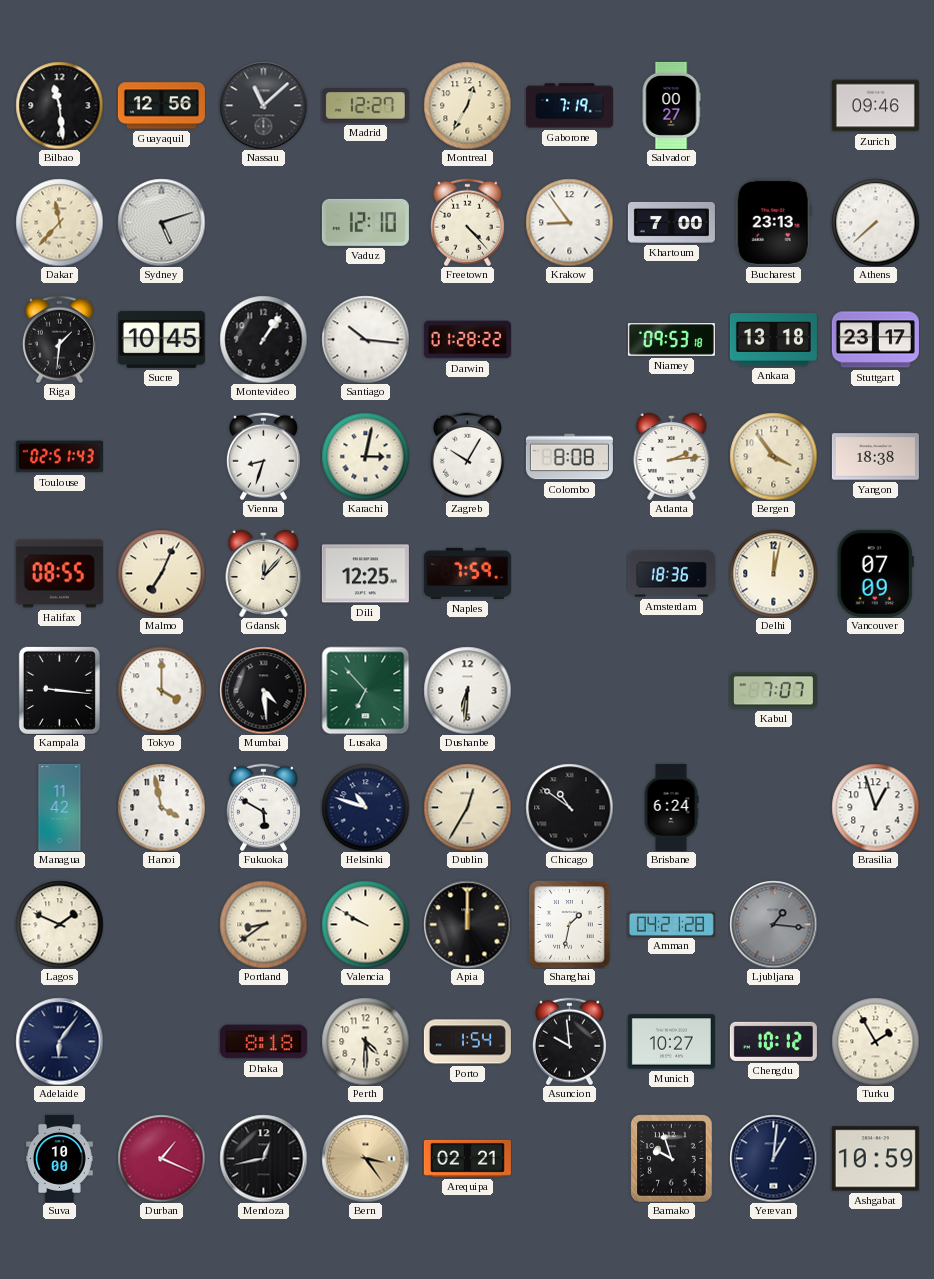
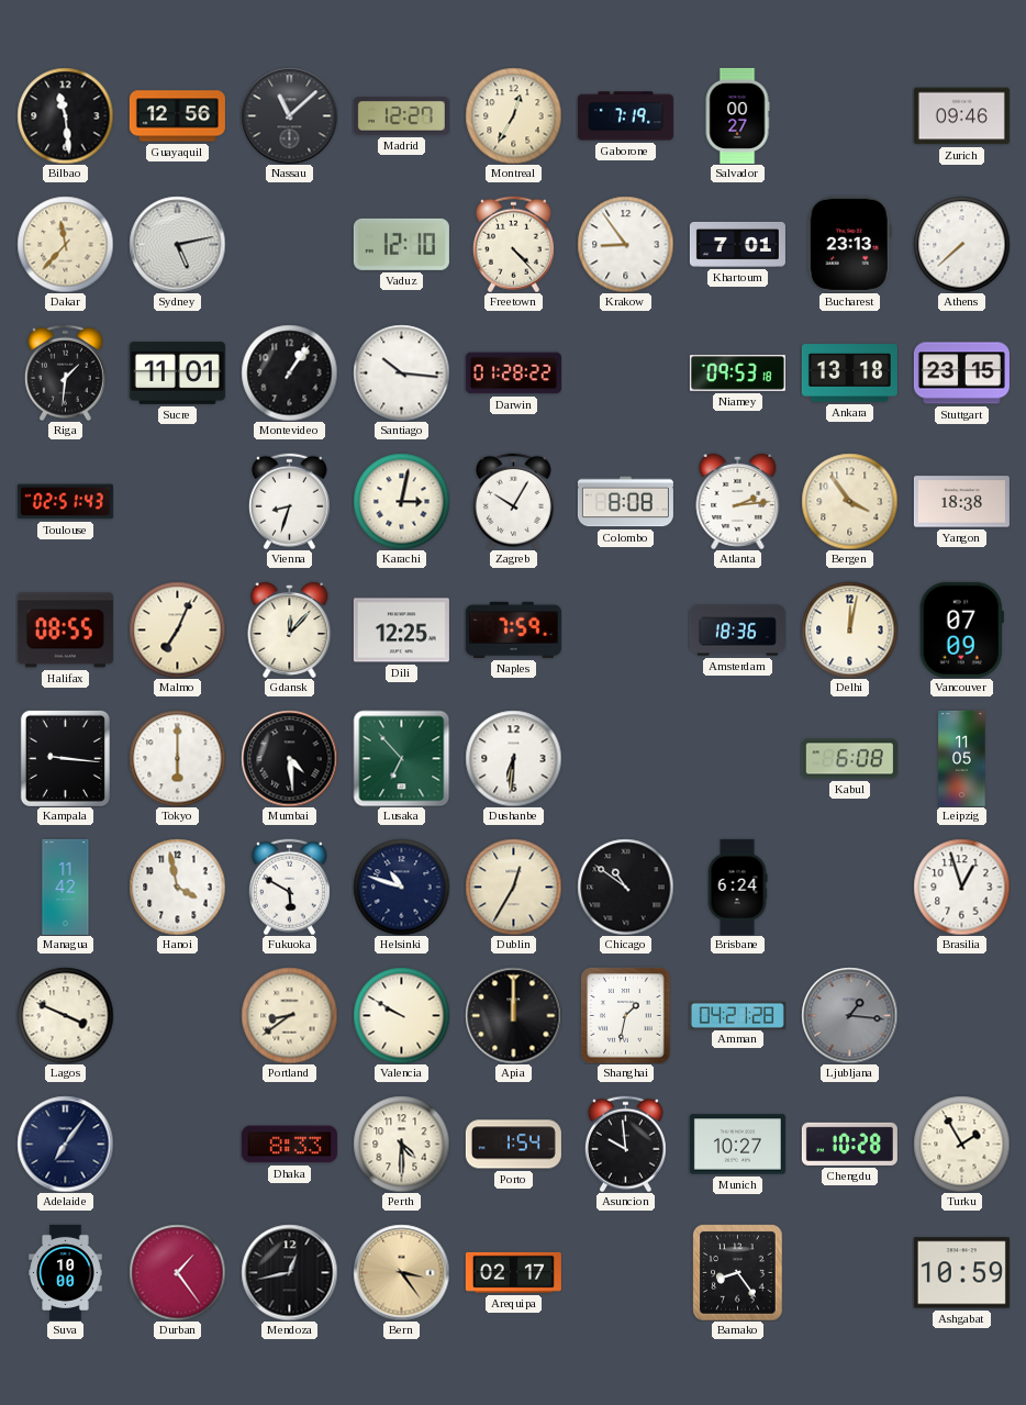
Sydney: 5:12 -> 5:13 (177, 244)
Khartoum: 7:00 -> 7:01 (737, 244)
Sucre: 10:45 -> 11:01 (177, 372)
Stuttgart: 23:17 -> 23:15 (961, 373)
Tokyo: 4:00 -> 6:00 (177, 758)
Kabul: 7:07 -> 6:08 (849, 759)
Leipzig: none -> 11:05 (962, 758)
Lagos: 1:49 -> 3:49 (65, 1015)
Adelaide: 6:06 -> 7:06 (65, 1144)
Dhaka: 8:18 -> 8:33 (289, 1145)
Chengdu: 10:12 -> 10:28 (849, 1144)
Durban: 1:19 -> 1:24 (177, 1272)
Arequipa: 02:21 -> 02:17 (513, 1272)
Bamako: 9:57 -> 8:24 (738, 1272)
Yerevan: 1:01 -> none (773, 1158)
